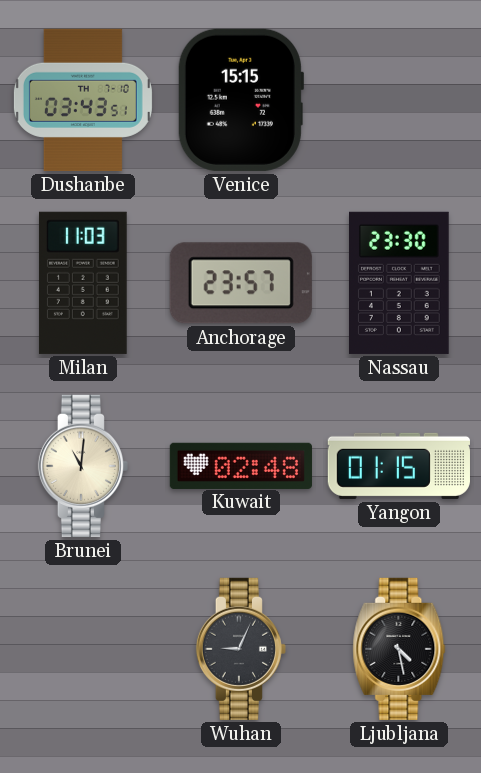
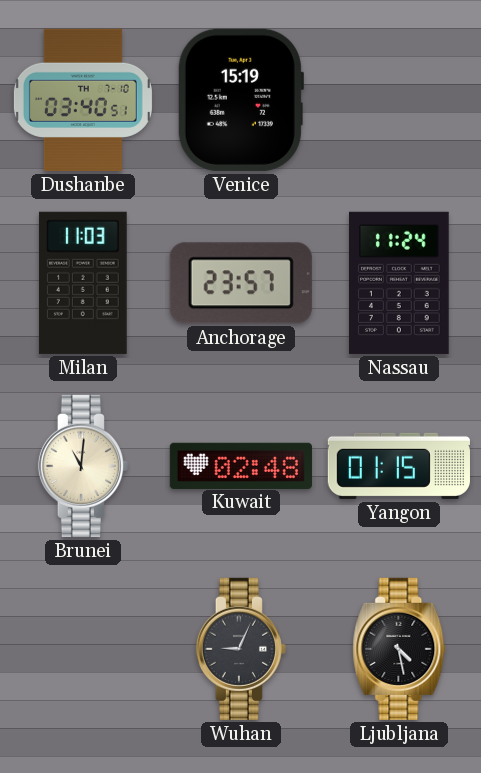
Dushanbe: 03:43 -> 03:40 (83, 100)
Venice: 15:15 -> 15:19 (240, 100)
Nassau: 23:30 -> 11:24 (400, 283)
